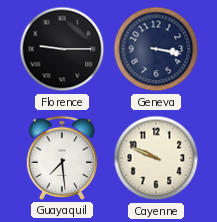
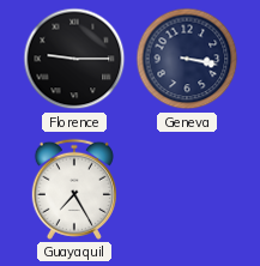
Guayaquil: 7:29 -> 7:25 (74, 189)
Cayenne: 9:49 -> none (156, 158)
